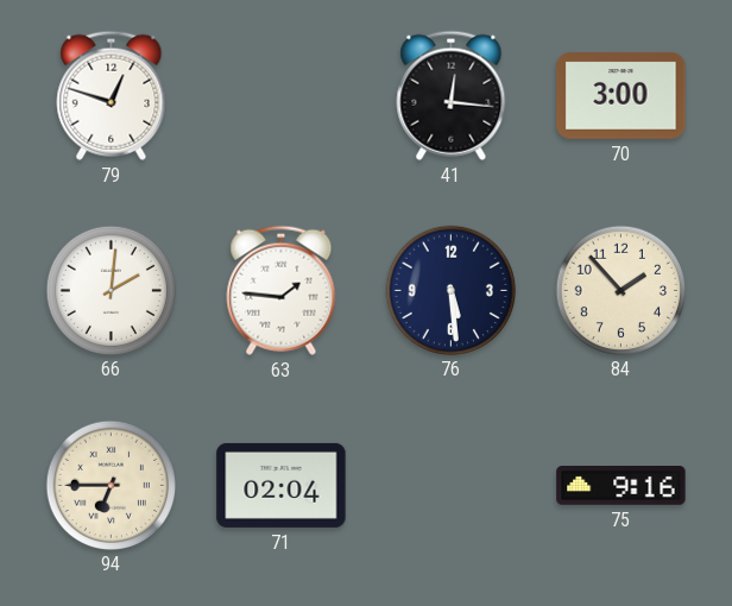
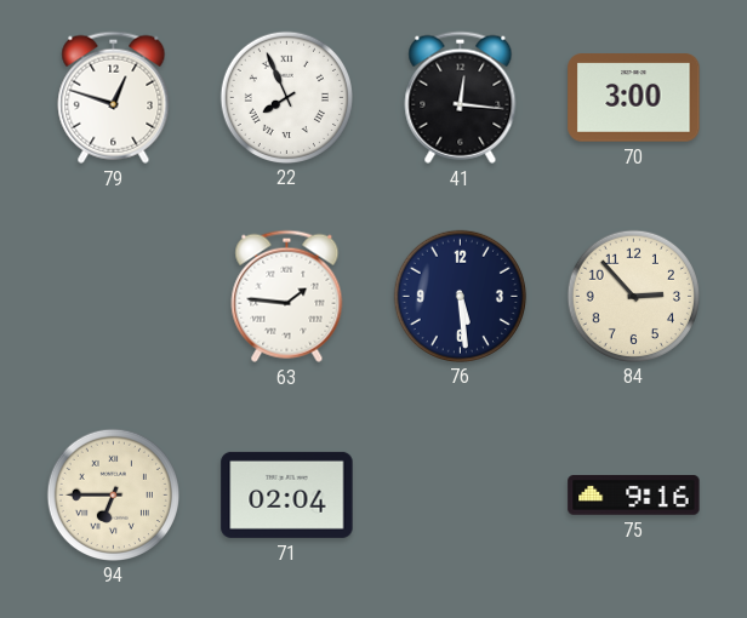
22: none -> 7:56 (286, 97)
66: 2:01 -> none (111, 290)
84: 1:53 -> 2:53 (633, 296)
